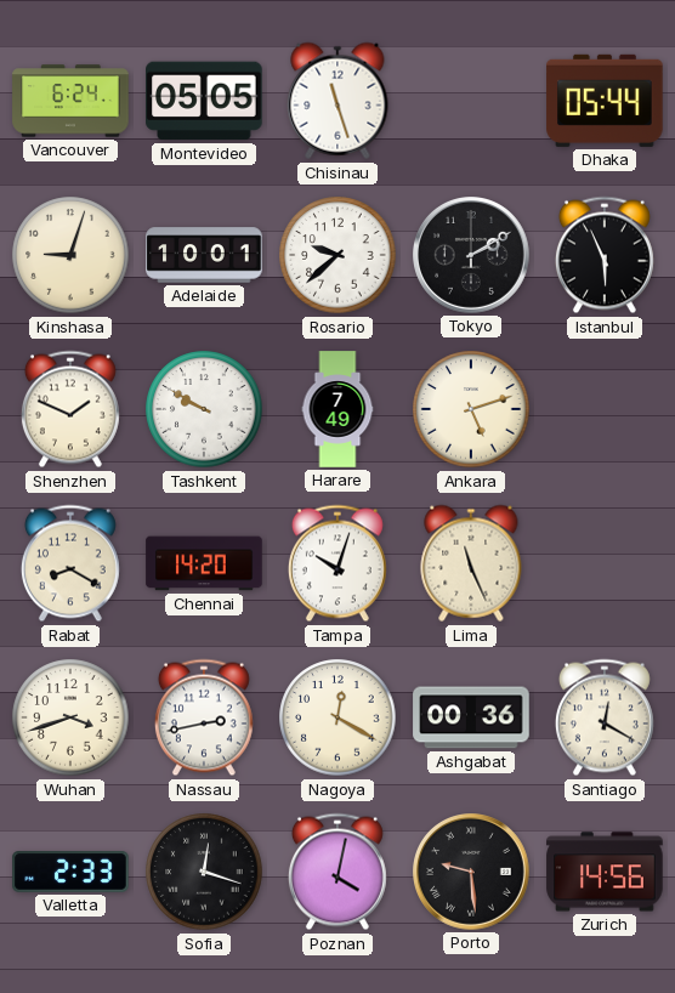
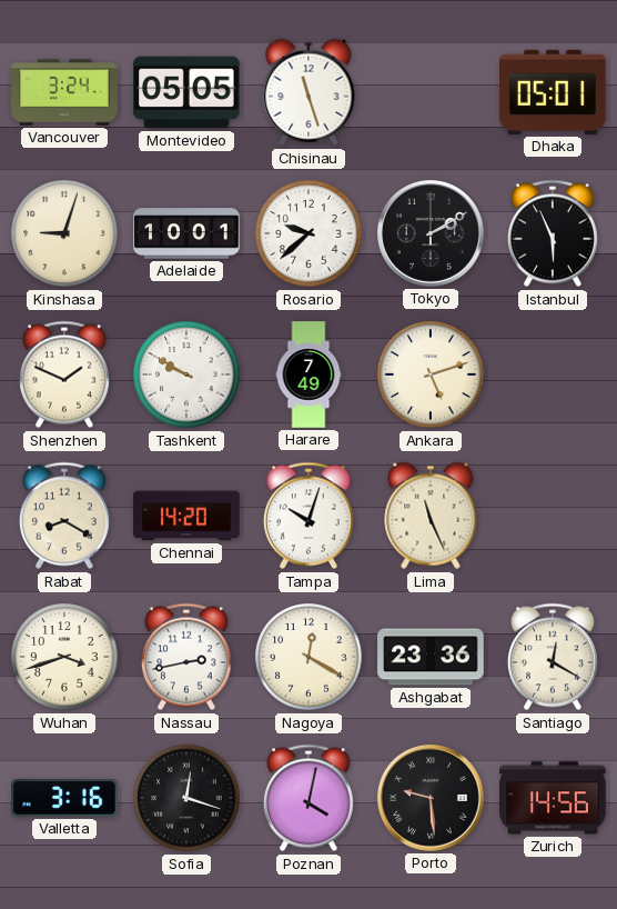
Vancouver: 6:24 -> 3:24 (64, 92)
Dhaka: 05:44 -> 05:01 (553, 92)
Ashgabat: 00:36 -> 23:36 (431, 657)
Valletta: 2:33 -> 3:16 (64, 799)
